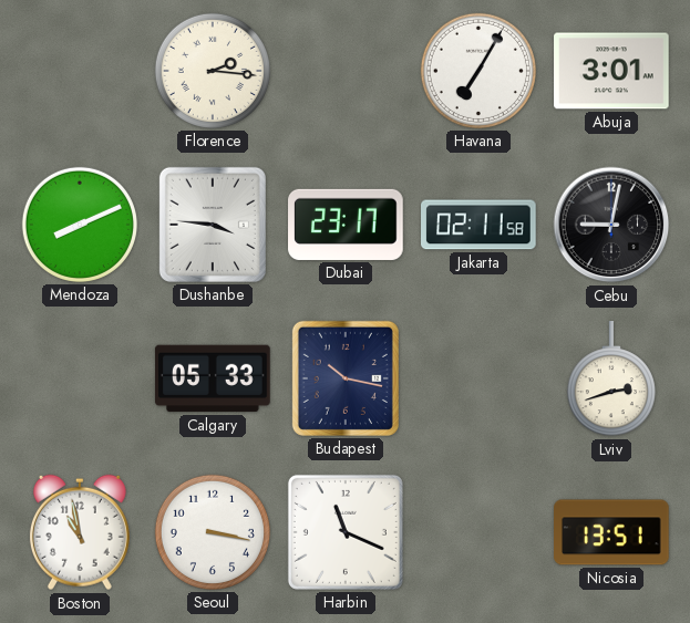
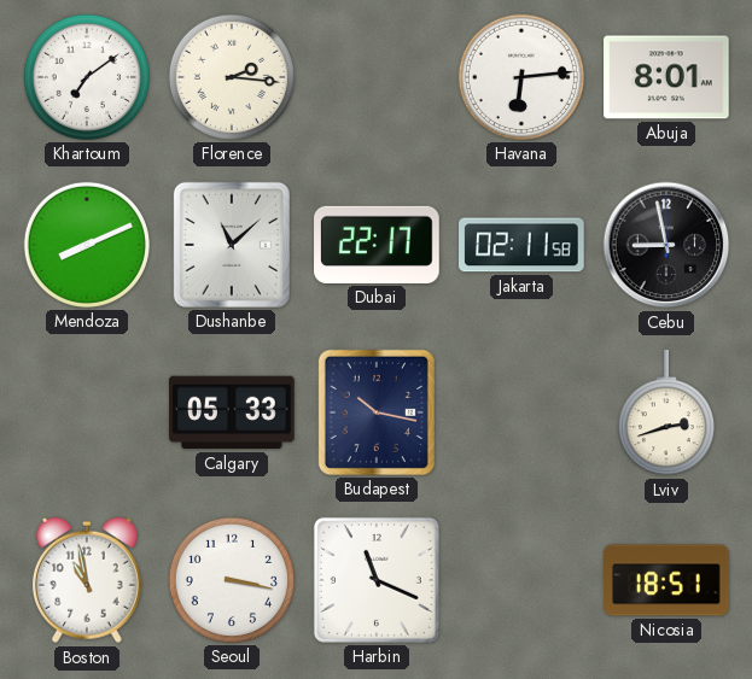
Khartoum: none -> 7:09 (87, 77)
Havana: 7:05 -> 6:14 (521, 77)
Abuja: 3:01 -> 8:01 (666, 77)
Dushanbe: 3:46 -> 11:08 (232, 245)
Dubai: 23:17 -> 22:17 (377, 245)
Cebu: 9:02 -> 8:58 (666, 245)
Nicosia: 13:51 -> 18:51 (666, 580)
